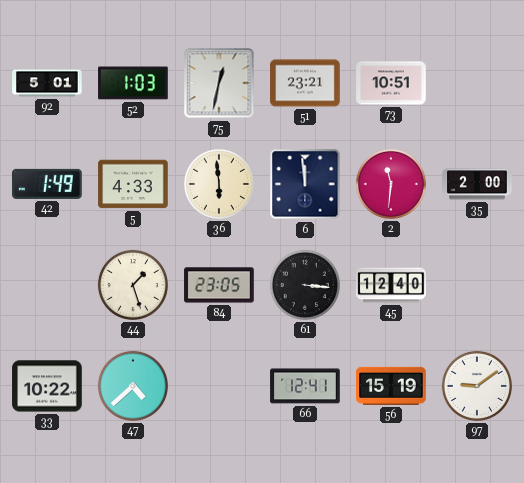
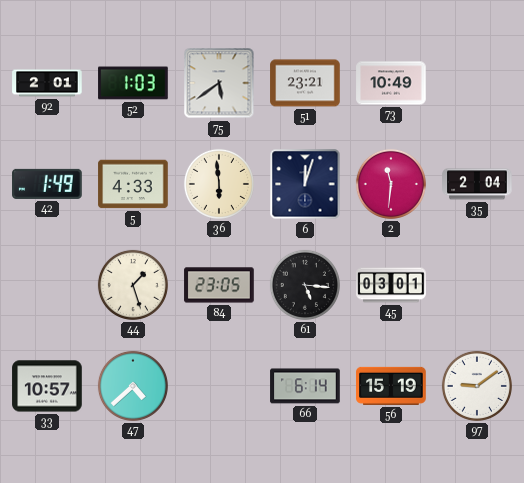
92: 5:01 -> 2:01 (47, 83)
75: 12:32 -> 5:39 (219, 83)
73: 10:51 -> 10:49 (391, 83)
6: 11:59 -> 12:03 (305, 184)
35: 2:00 -> 2:04 (477, 184)
61: 3:16 -> 5:16 (305, 285)
45: 12:40 -> 03:01 (391, 285)
33: 10:22 -> 10:57 (47, 386)
66: 12:41 -> 6:14 (305, 386)
